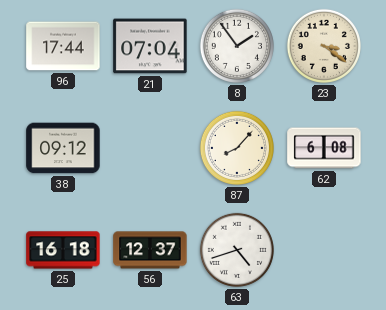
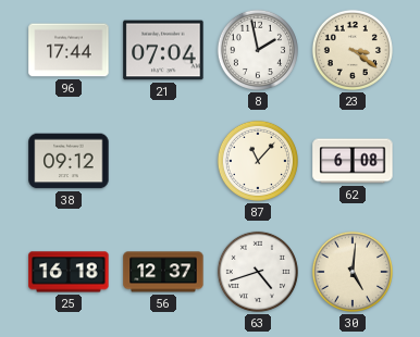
8: 1:54 -> 1:58 (258, 50)
87: 8:07 -> 11:07 (258, 161)
30: none -> 5:01 (353, 272)
